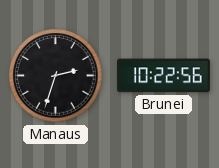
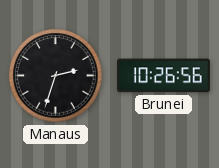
Brunei: 10:22 -> 10:26 (163, 76)
